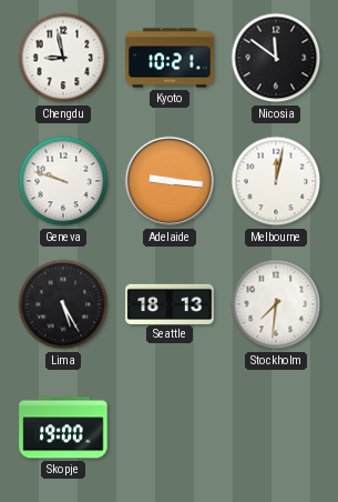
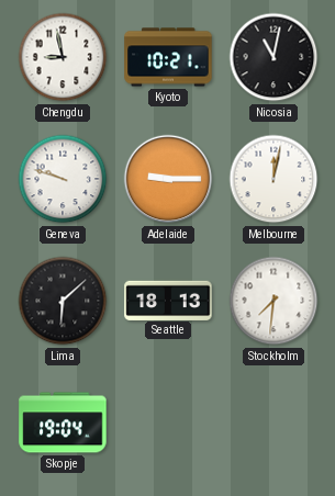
Nicosia: 11:51 -> 11:02 (273, 57)
Adelaide: 9:16 -> 9:15 (168, 179)
Lima: 5:25 -> 6:08 (63, 301)
Skopje: 19:00 -> 19:04 (63, 422)
